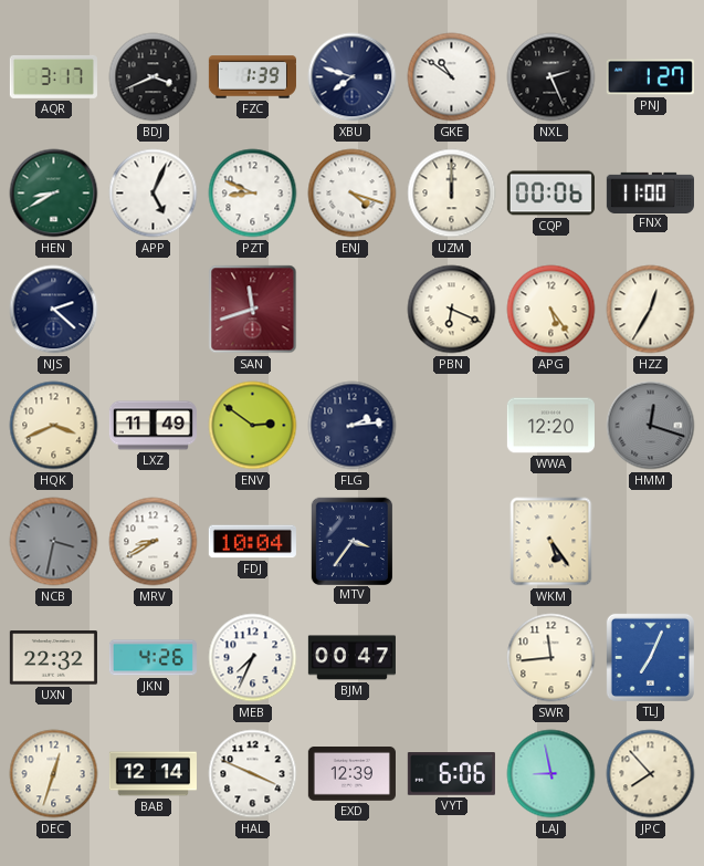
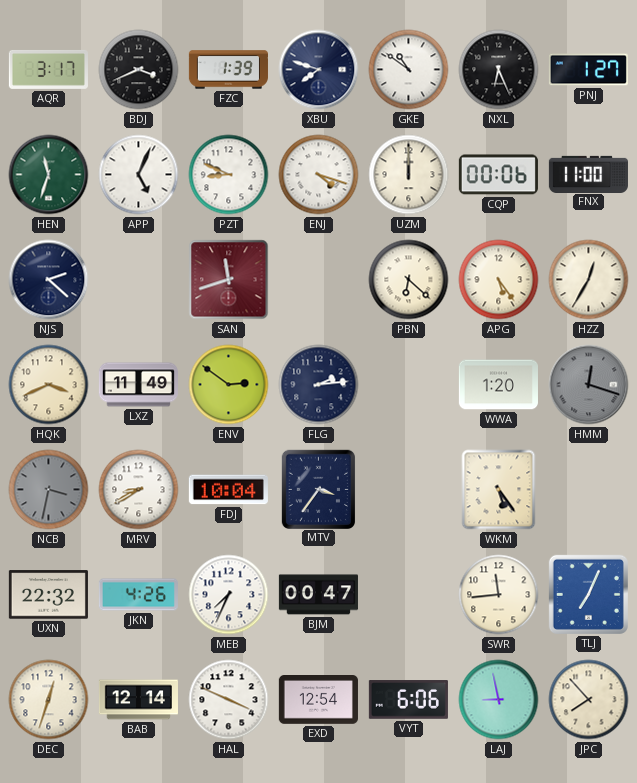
NXL: 2:26 -> 6:26 (499, 70)
HEN: 8:40 -> 11:33 (49, 175)
PBN: 6:19 -> 6:22 (409, 280)
WWA: 12:20 -> 1:20 (498, 385)
EXD: 12:39 -> 12:54 (318, 700)
